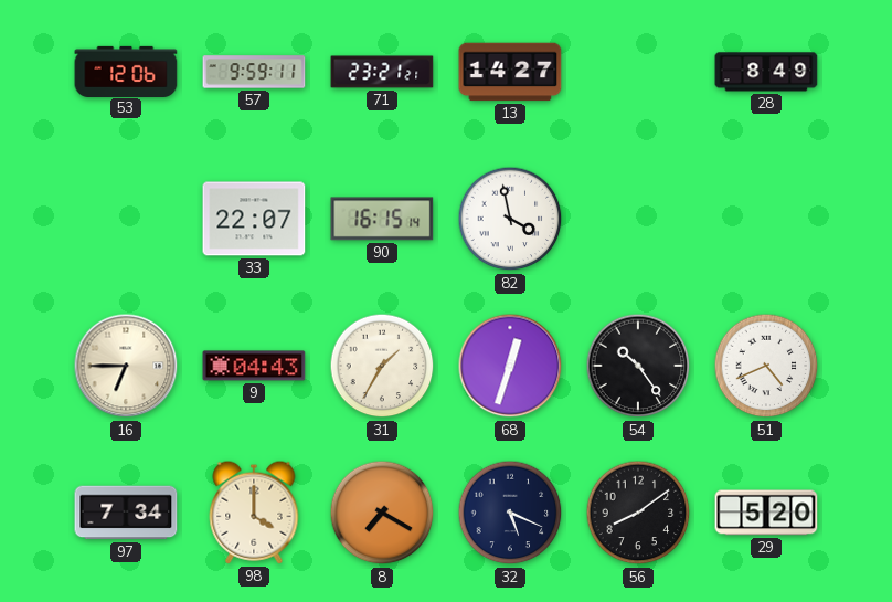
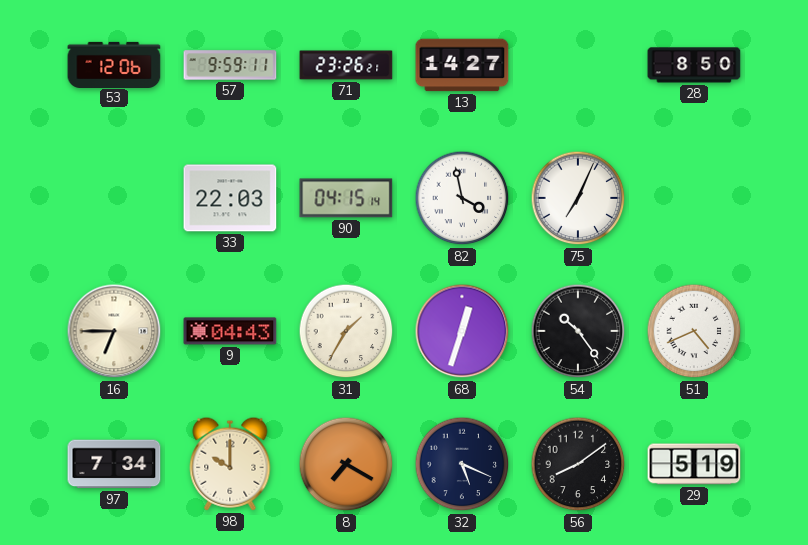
71: 23:21 -> 23:26 (346, 65)
28: 8:49 -> 8:50 (694, 65)
33: 22:07 -> 22:03 (230, 198)
90: 16:15 -> 04:15 (346, 198)
75: none -> 7:04 (578, 198)
98: 4:00 -> 10:00 (230, 464)
29: 5:20 -> 5:19 (694, 464)
